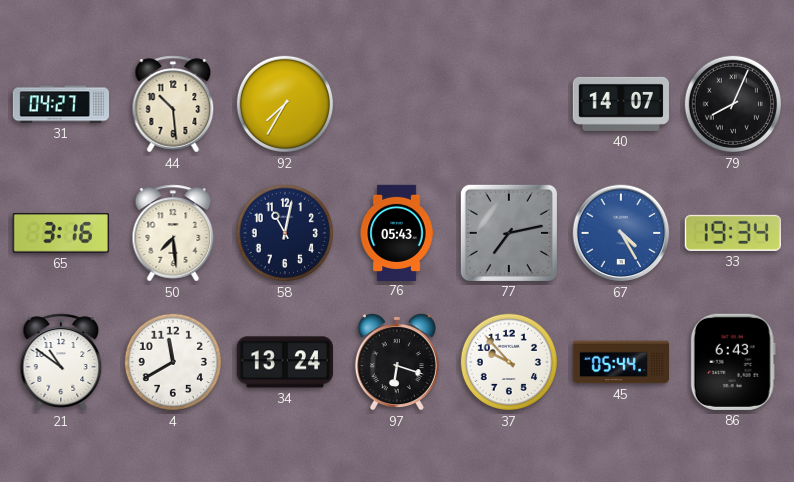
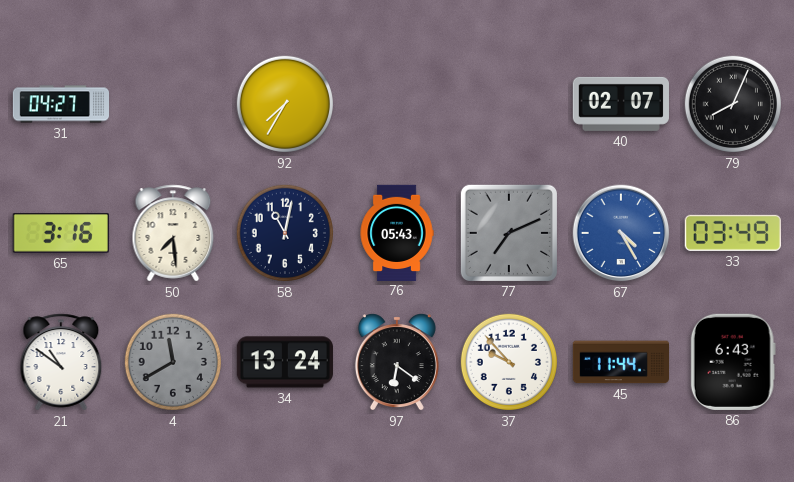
44: 10:29 -> none (173, 104)
40: 14:07 -> 02:07 (621, 104)
77: 7:13 -> 7:11 (509, 233)
33: 19:34 -> 03:49 (733, 233)
4 dial: white -> grey (173, 362)
97: 6:18 -> 6:21 (397, 362)
45: 05:44 -> 11:44 (620, 362)
